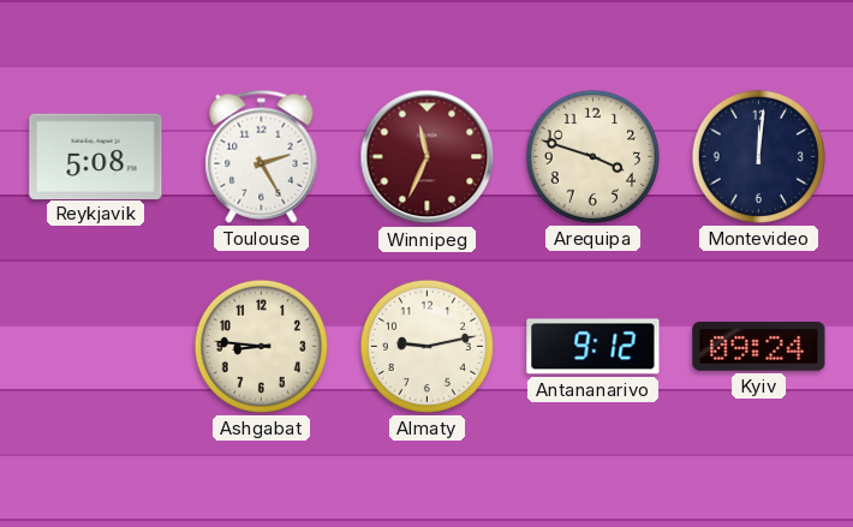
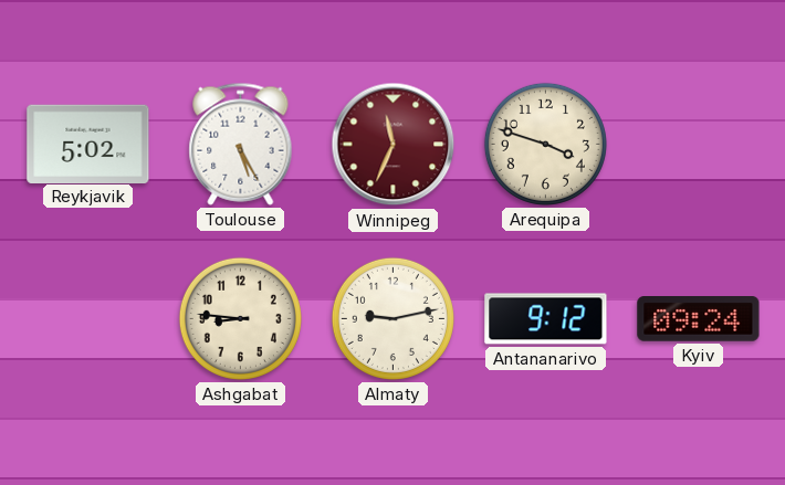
Reykjavik: 5:08 -> 5:02 (88, 144)
Toulouse: 2:25 -> 5:25 (241, 144)
Montevideo: 12:01 -> none (758, 156)
